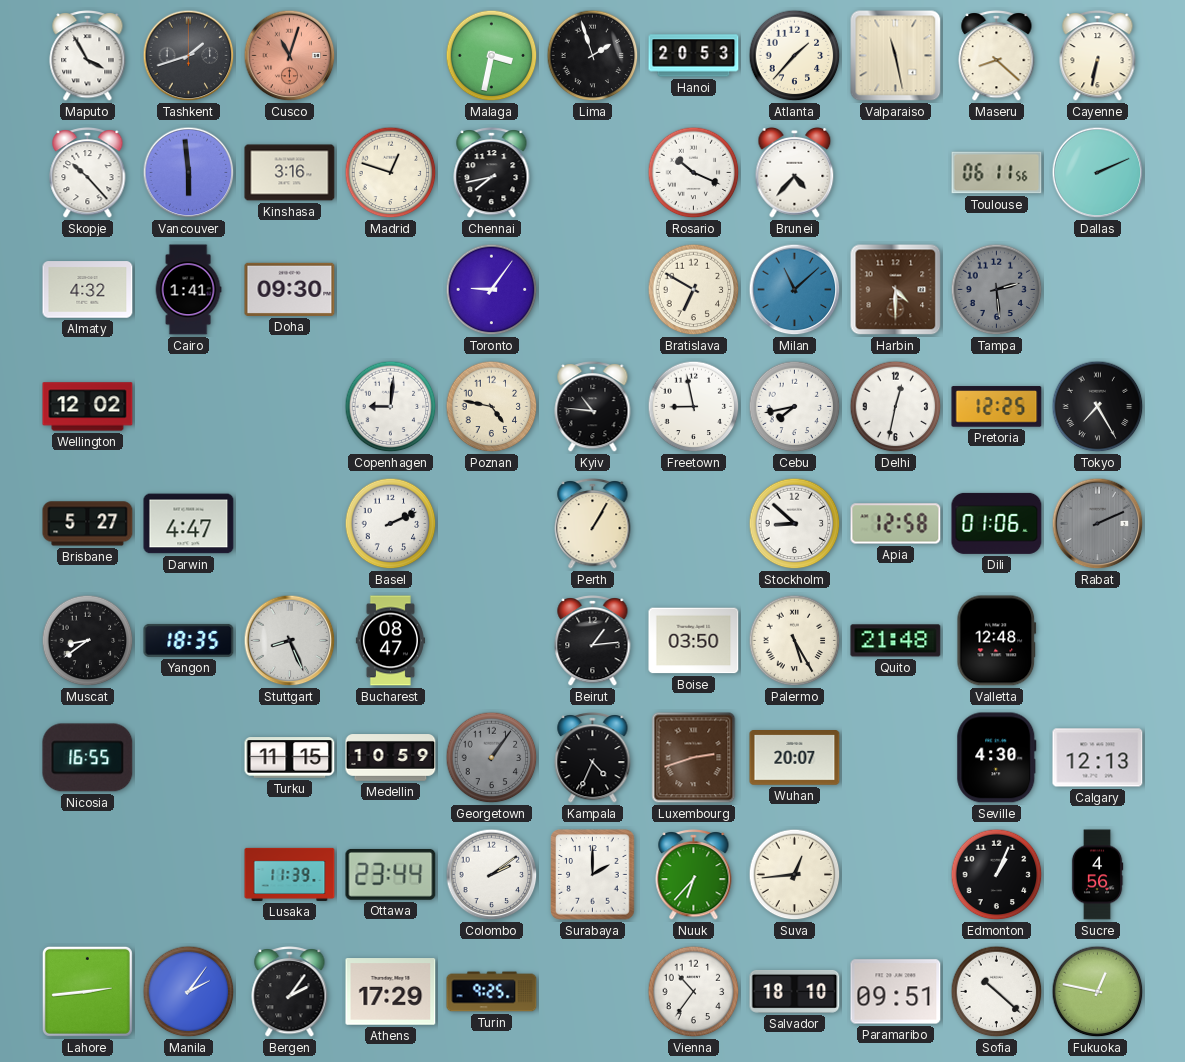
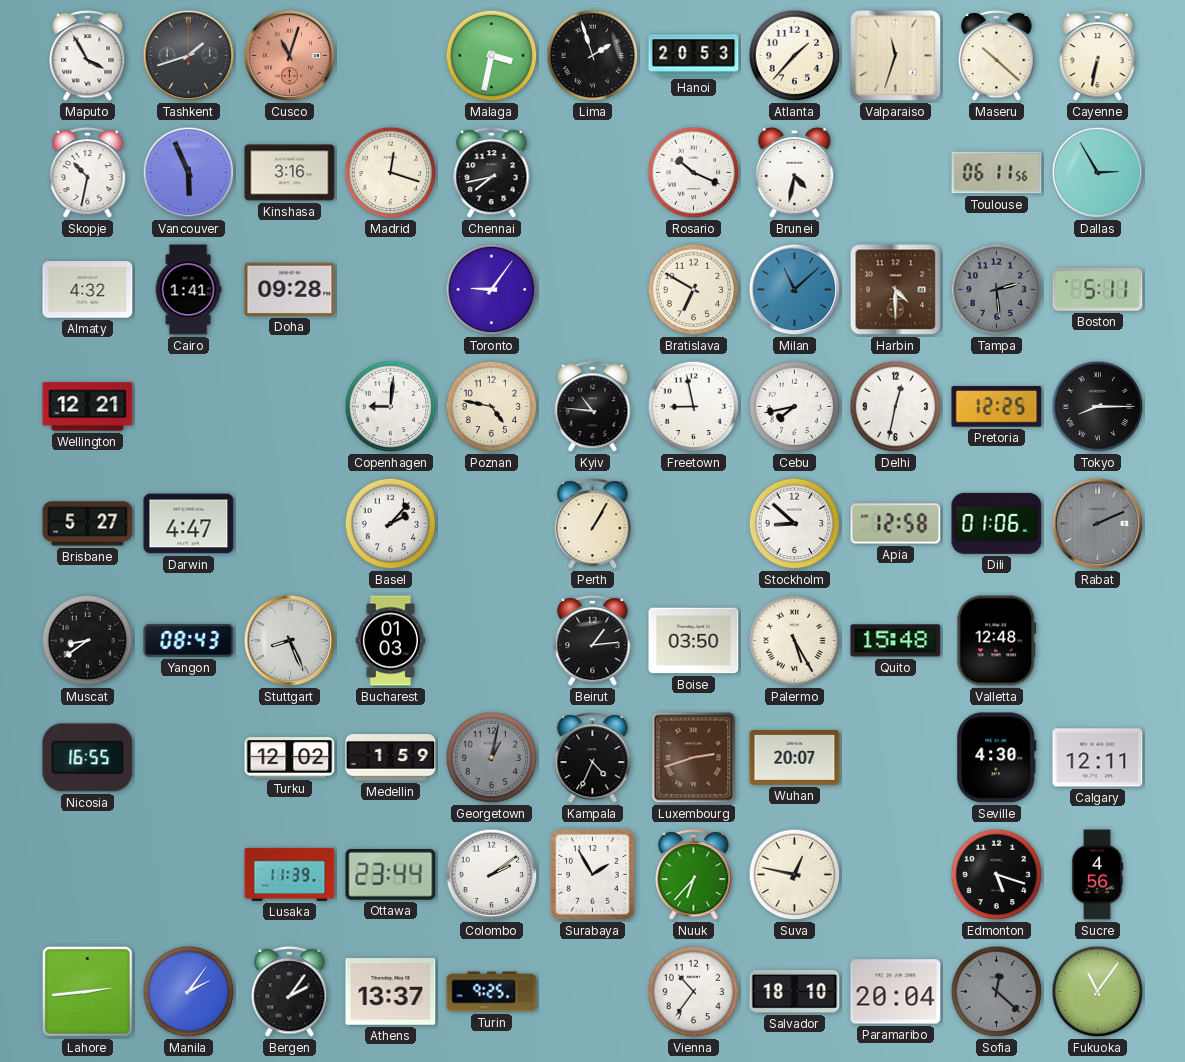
Valparaiso: 11:28 -> 11:33 (896, 56)
Maseru: 8:22 -> 10:22 (997, 56)
Skopje: 10:23 -> 10:32 (88, 173)
Vancouver: 5:59 -> 5:56 (189, 173)
Madrid: 12:48 -> 12:18 (391, 173)
Brunei: 4:37 -> 4:32 (795, 172)
Dallas: 2:11 -> 2:55 (1098, 173)
Doha: 09:30 -> 09:28 (290, 289)
Boston: none -> 5:11 (1098, 289)
Wellington: 12:02 -> 12:21 (88, 407)
Tokyo: 7:25 -> 8:15 (1098, 407)
Basel: 2:11 -> 2:07 (391, 524)
Yangon: 18:35 -> 08:43 (189, 640)
Bucharest: 08:47 -> 01:03 (390, 641)
Quito: 21:48 -> 15:48 (896, 641)
Turku: 11:15 -> 12:02 (290, 758)
Medellin: 10:59 -> 1:59 (391, 758)
Georgetown: 1:06 -> 1:02 (492, 758)
Calgary: 12:13 -> 12:11 (1098, 758)
Surabaya: 2:00 -> 1:55 (593, 875)
Suva: 12:44 -> 12:47 (795, 875)
Edmonton: 1:04 -> 5:18 (997, 875)
Athens: 17:29 -> 13:37 (391, 992)
Paramaribo: 09:51 -> 20:04 (896, 992)
Sofia: 10:22 -> 12:22 (997, 992)
Sofia dial: white -> grey (997, 992)
Fukuoka: 12:47 -> 11:06 (1098, 992)
